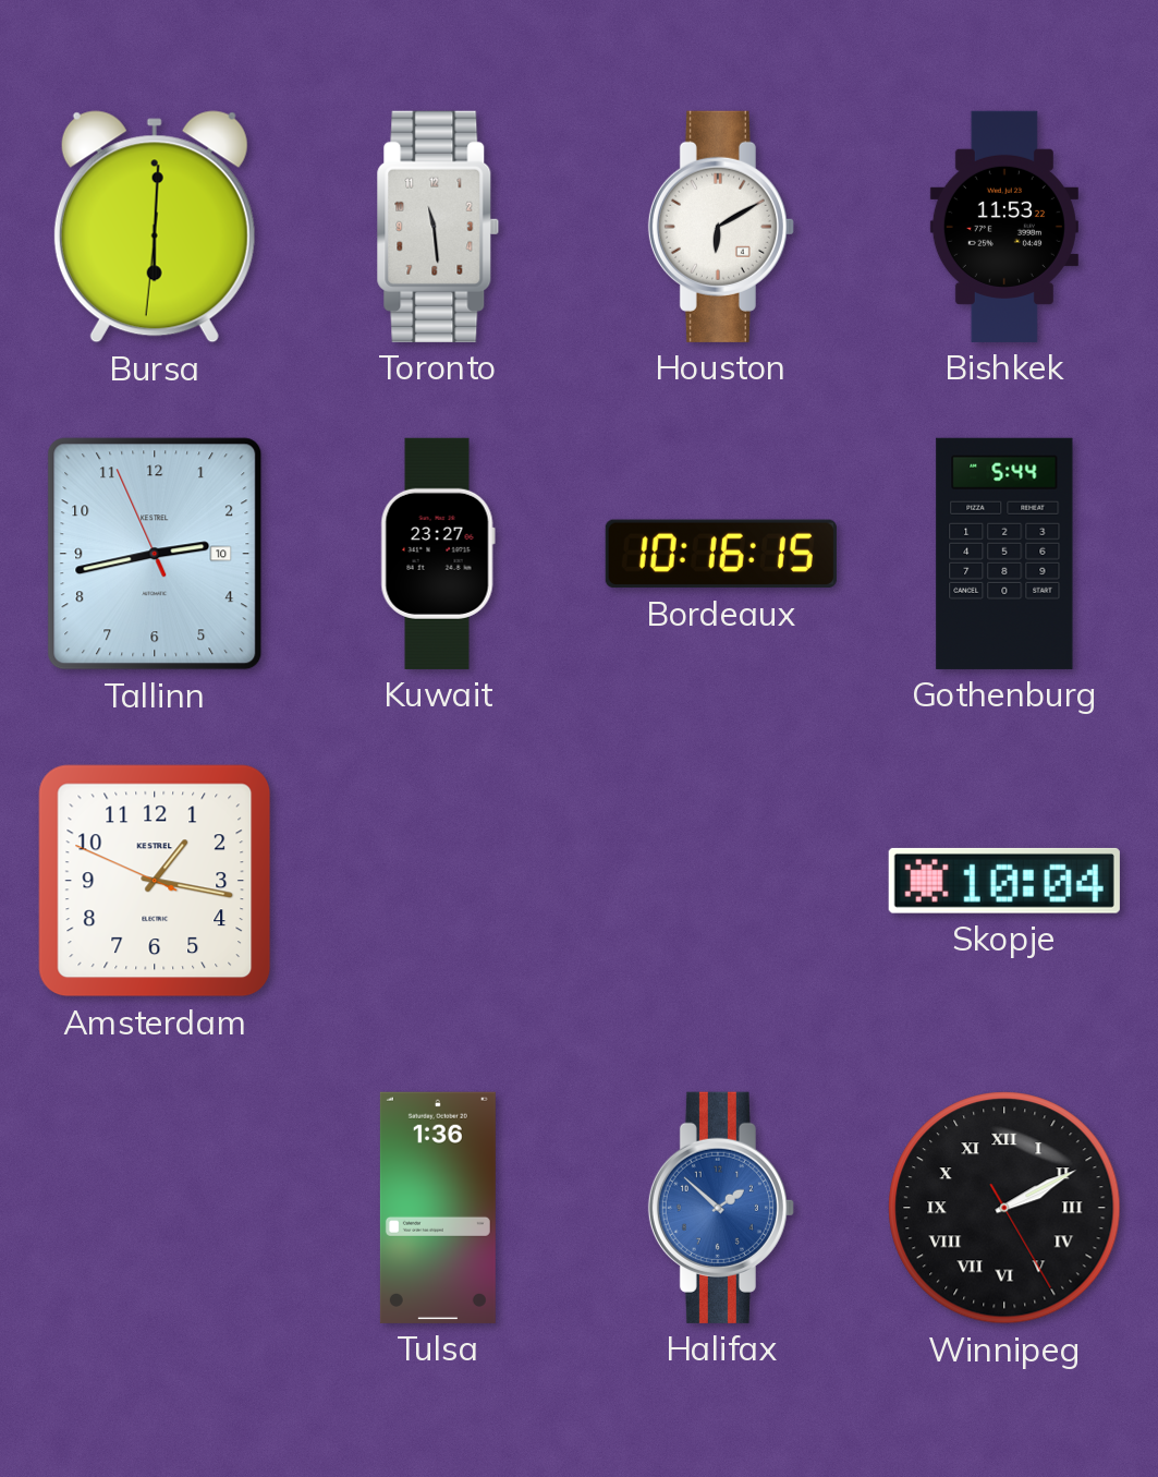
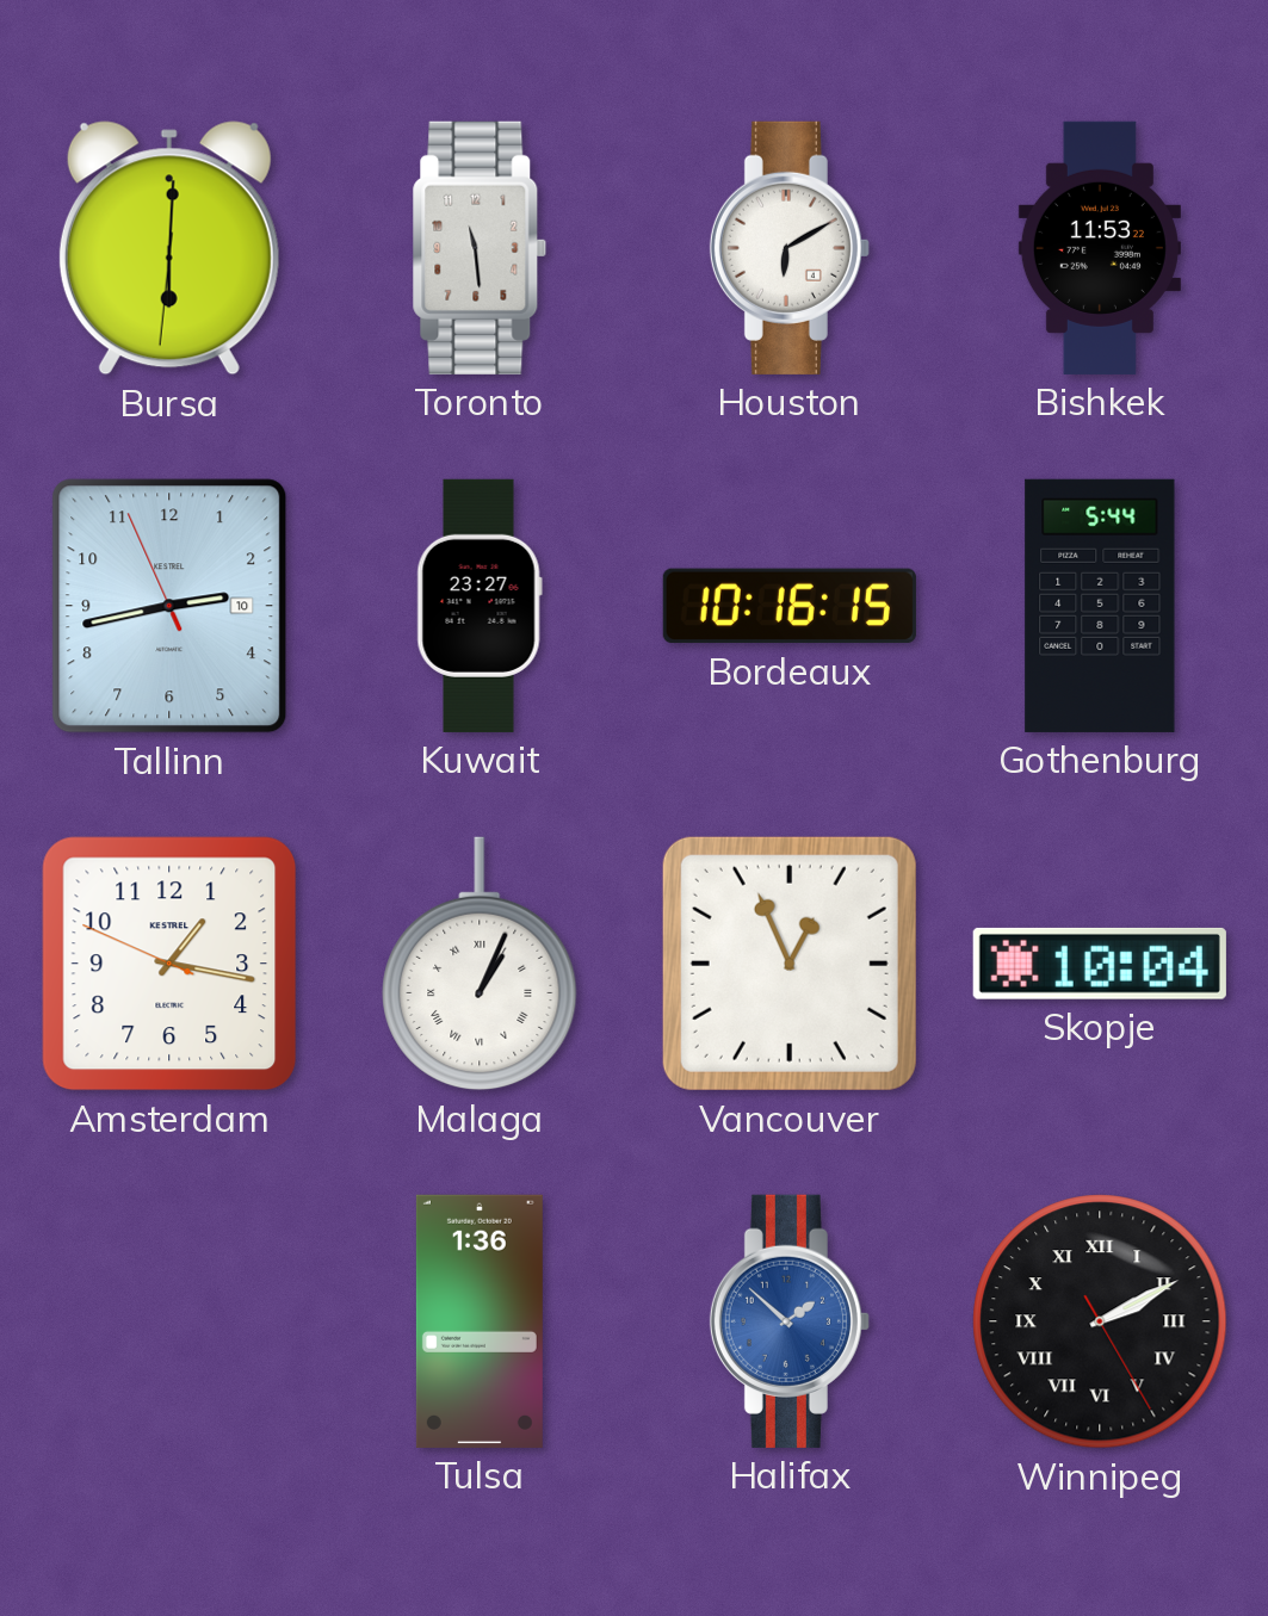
Malaga: none -> 1:04 (480, 964)
Vancouver: none -> 12:56 (790, 964)
